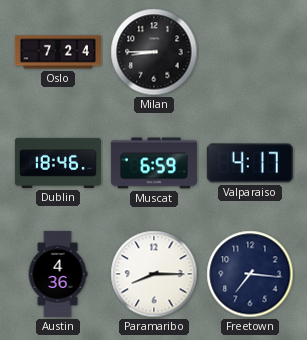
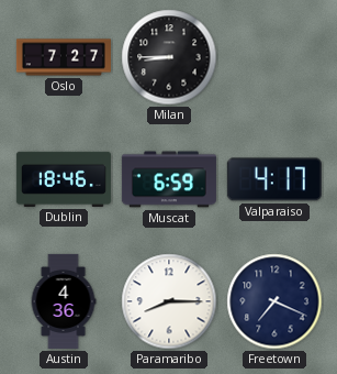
Oslo: 7:24 -> 7:27 (64, 57)
Freetown: 7:16 -> 7:19 (274, 301)
